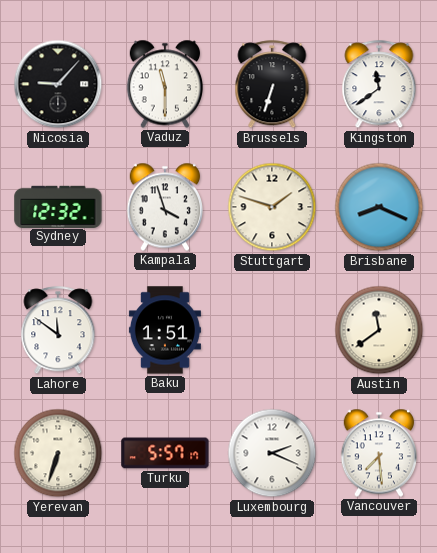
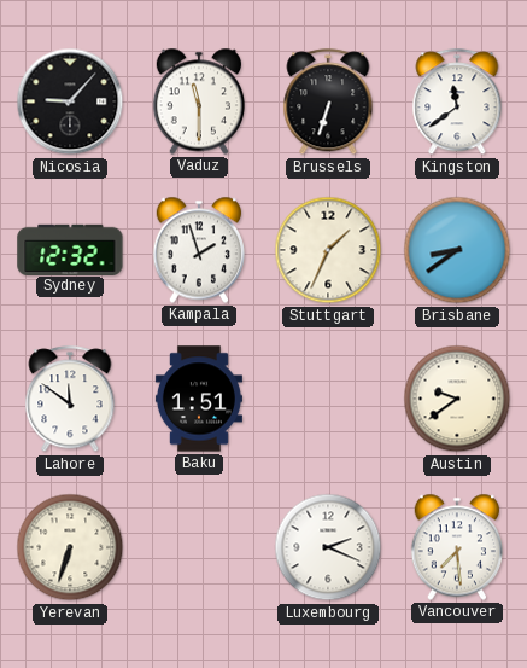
Kampala: 3:57 -> 1:57 (199, 250)
Stuttgart: 1:48 -> 1:34 (328, 250)
Brisbane: 8:19 -> 8:39 (457, 250)
Austin: 11:39 -> 9:39 (457, 399)
Turku: 5:57 -> none (165, 453)
